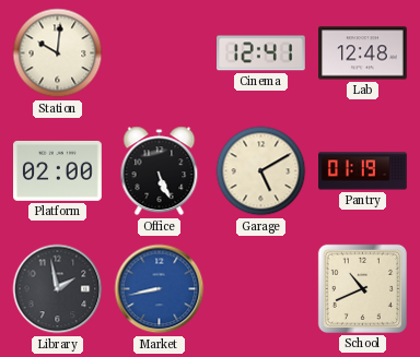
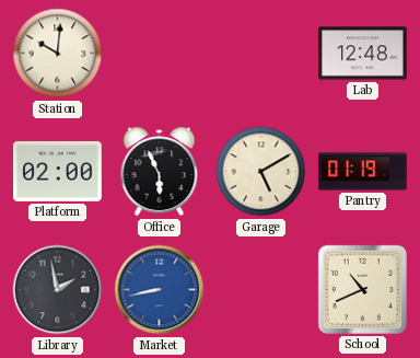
Cinema: 12:41 -> none (261, 53)
Office: 5:26 -> 5:56 (160, 172)
